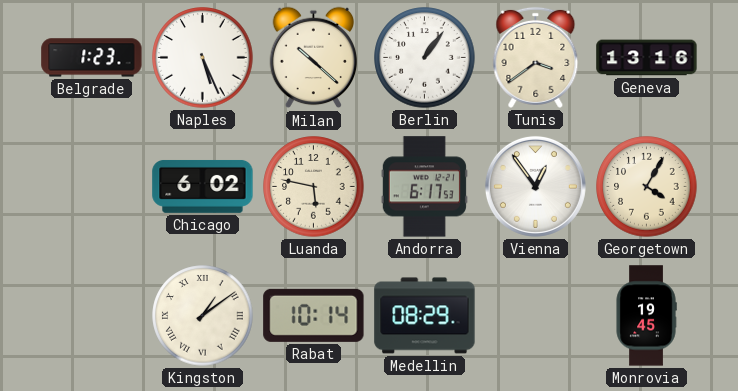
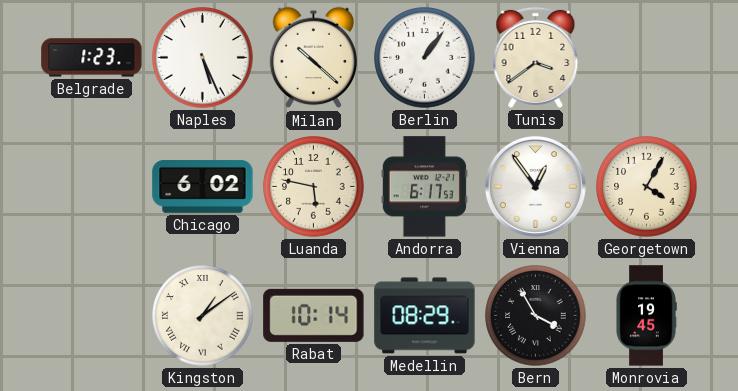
Geneva: 13:16 -> none (647, 58)
Bern: none -> 3:55 (536, 316)
